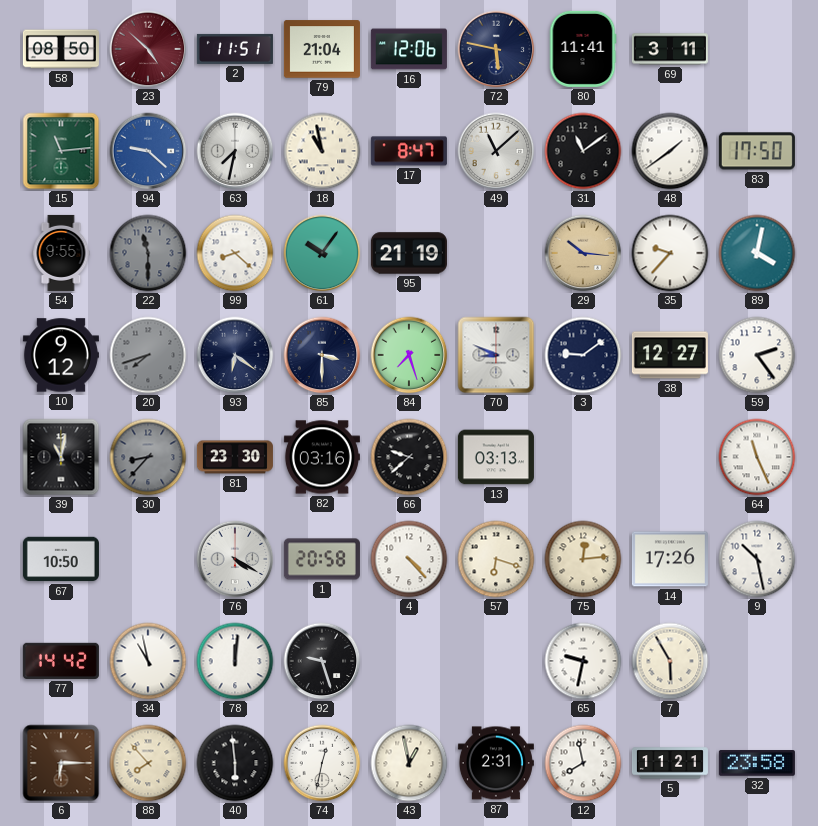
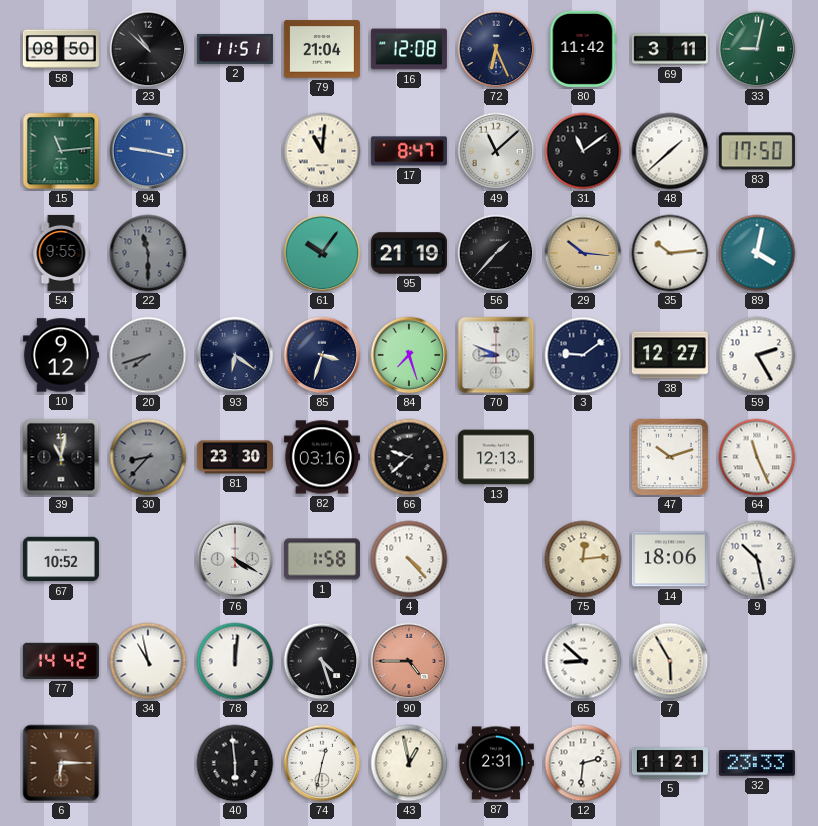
23: 4:52 -> 10:52 (148, 49)
23 dial: burgundy -> black (148, 49)
16: 12:06 -> 12:08 (409, 49)
72: 5:47 -> 6:26 (496, 49)
80: 11:41 -> 11:42 (583, 49)
33: none -> 9:02 (757, 49)
94: 9:22 -> 9:17 (148, 151)
63: 7:32 -> none (235, 151)
18: 10:58 -> 11:01 (322, 151)
48: 1:39 -> 1:38 (670, 151)
99: 8:22 -> none (235, 253)
56: none -> 1:37 (496, 253)
35: 9:37 -> 10:14 (670, 253)
85: 3:30 -> 3:33 (322, 355)
59: 2:24 -> 2:25 (757, 355)
13: 03:13 -> 12:13 (496, 457)
47: none -> 10:12 (670, 457)
67: 10:50 -> 10:52 (61, 559)
1: 20:58 -> 1:58 (322, 559)
57: 6:18 -> none (496, 559)
14: 17:26 -> 18:06 (670, 559)
92: 9:27 -> 4:27 (322, 661)
90: none -> 4:45 (409, 661)
65: 9:32 -> 8:52 (583, 661)
88: 7:53 -> none (148, 763)
12: 7:58 -> 2:31 (583, 763)
32: 23:58 -> 23:33 (757, 763)
